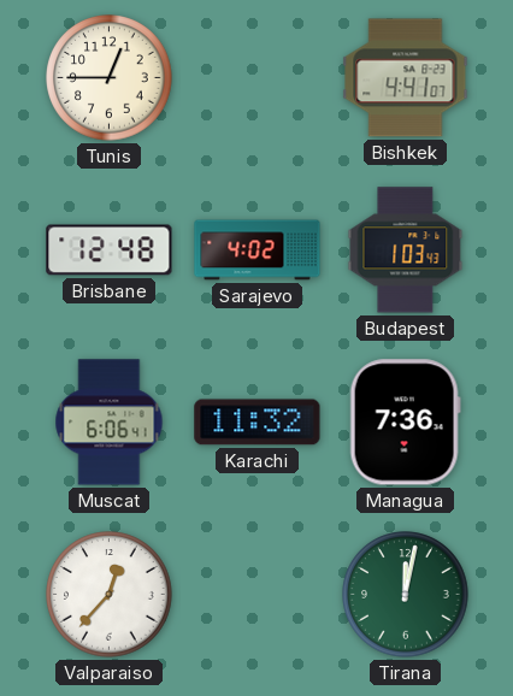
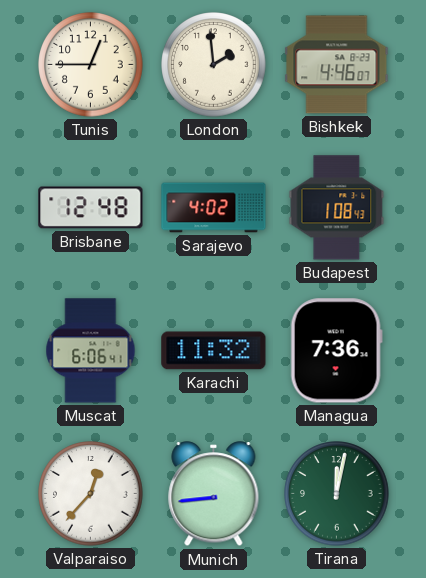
London: none -> 1:59 (214, 65)
Bishkek: 4:41 -> 4:46 (337, 65)
Budapest: 1:03 -> 1:08 (337, 208)
Munich: none -> 8:44 (214, 494)
